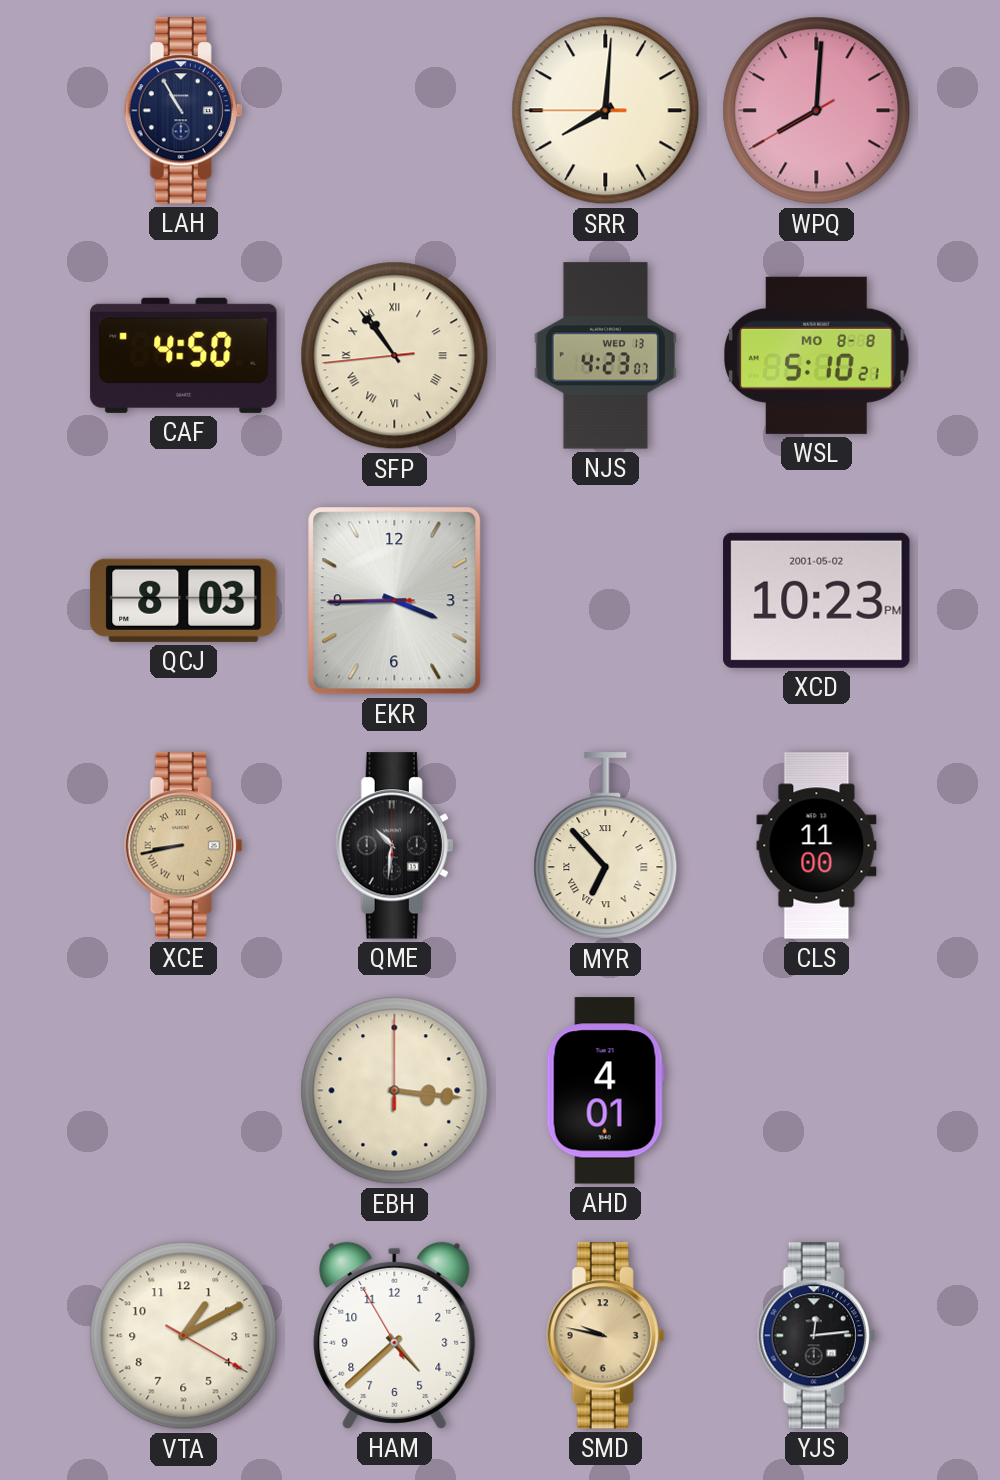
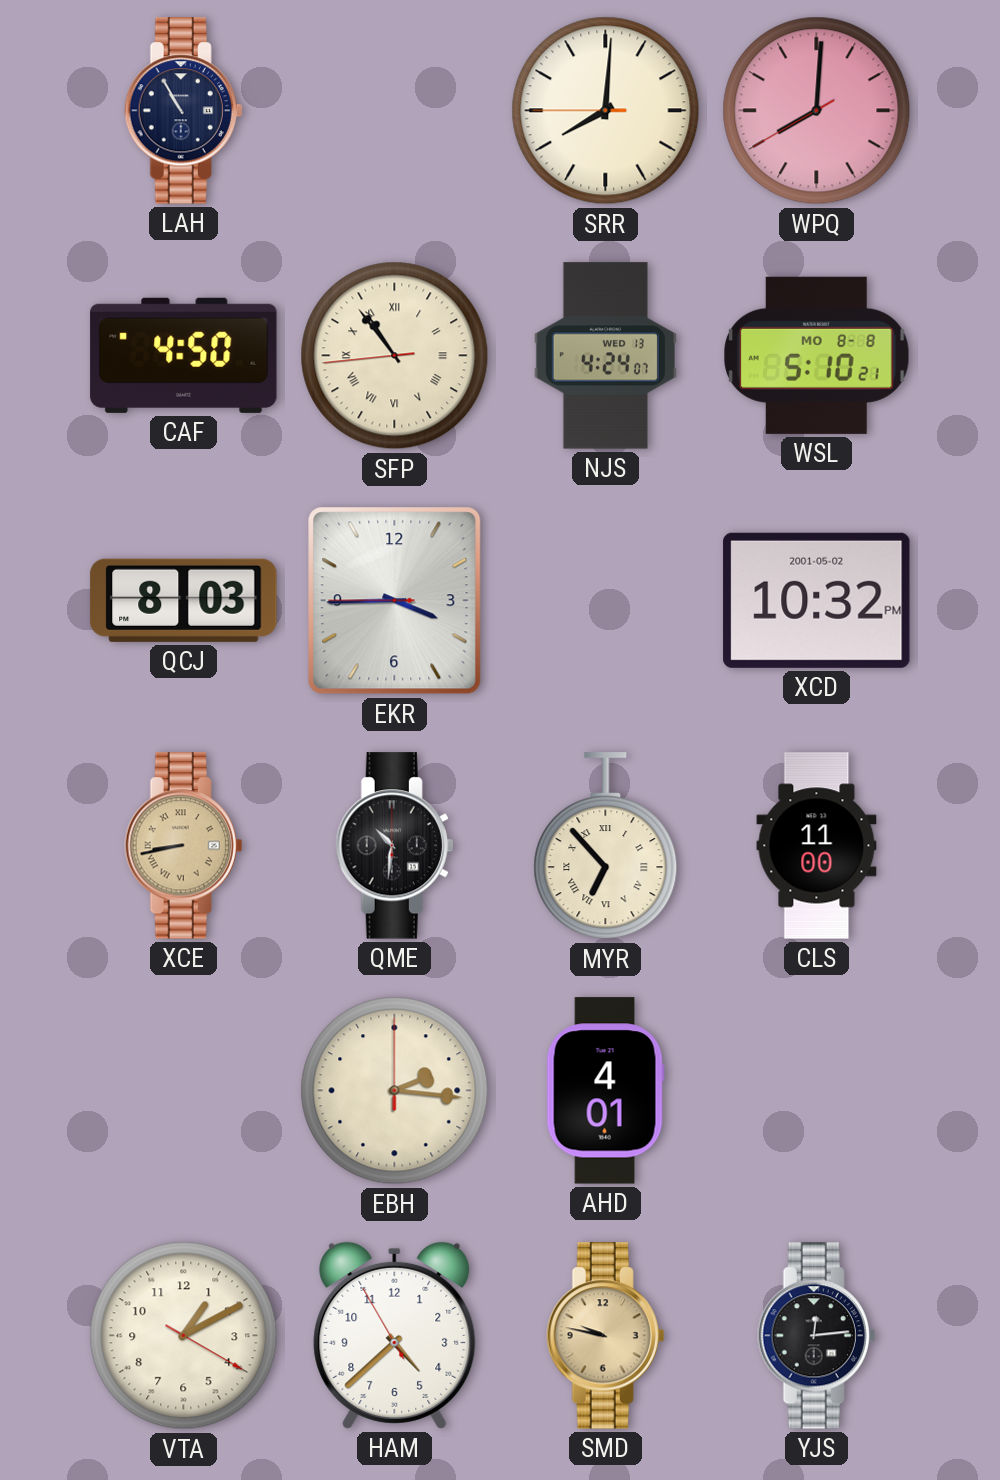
NJS: 4:23 -> 4:24 (605, 356)
XCD: 10:23 -> 10:32 (817, 600)
EBH: 3:16 -> 2:16 (395, 1091)
